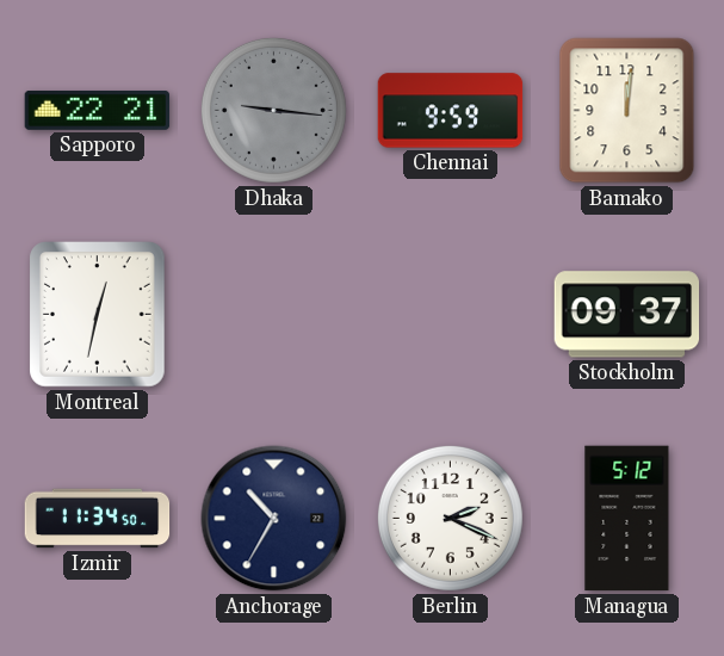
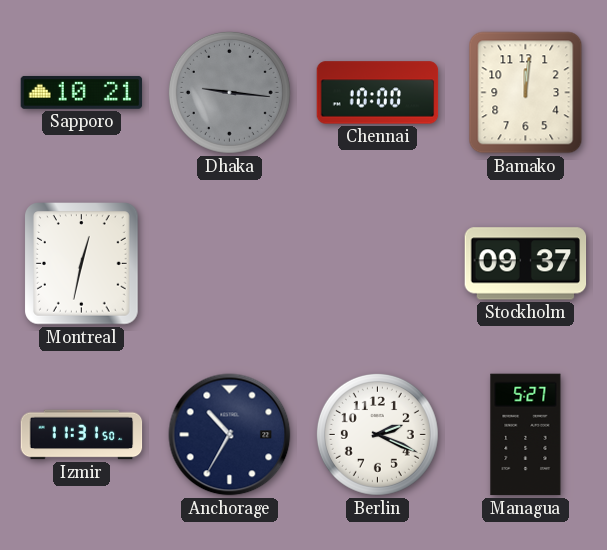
Sapporo: 22:21 -> 10:21 (82, 92)
Chennai: 9:59 -> 10:00 (378, 93)
Izmir: 11:34 -> 11:31 (82, 435)
Managua: 5:12 -> 5:27 (526, 435)
